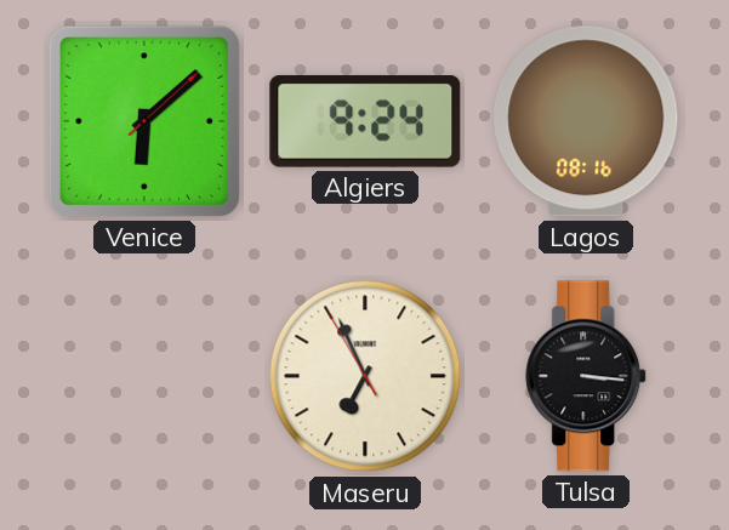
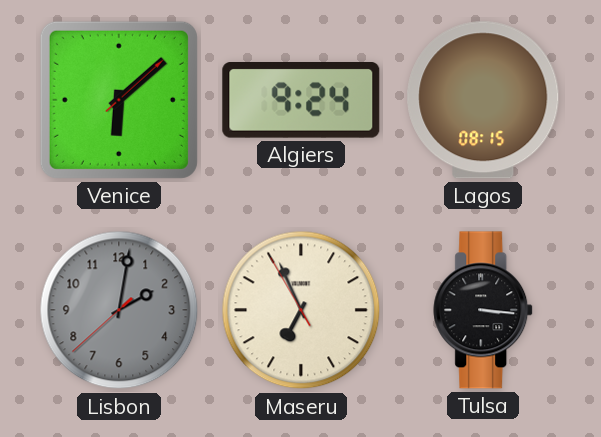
Lagos: 08:16 -> 08:15 (483, 100)
Lisbon: none -> 2:01 (119, 310)
